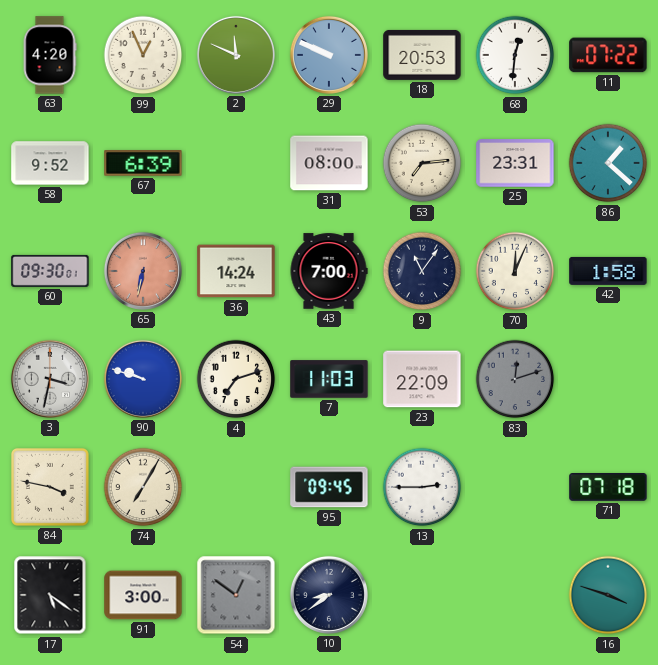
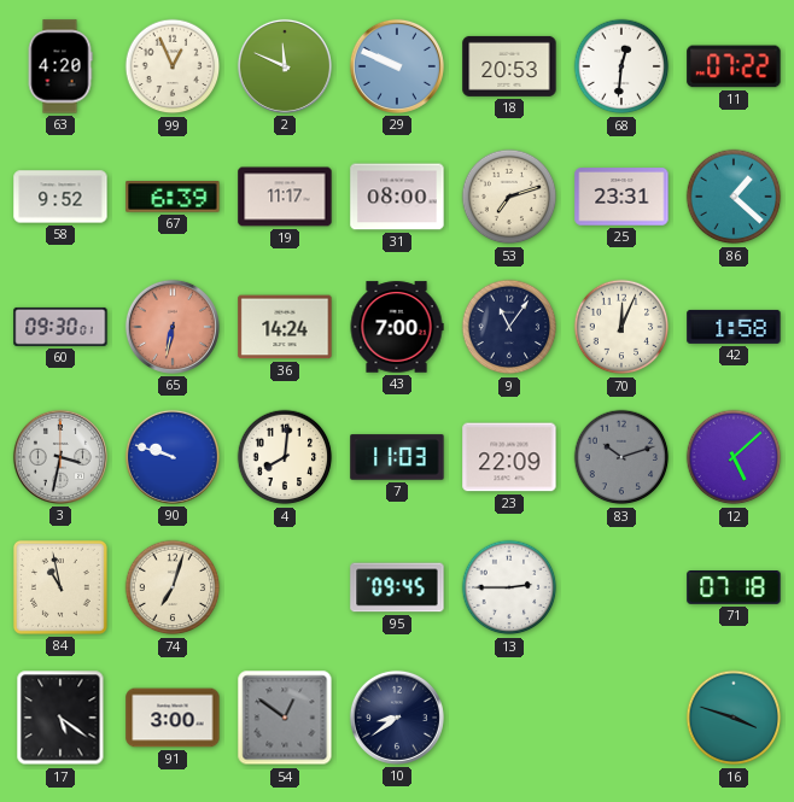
19: none -> 11:17 (285, 197)
53: 7:14 -> 7:12 (509, 197)
4: 7:12 -> 8:01 (285, 457)
83: 12:12 -> 10:12 (621, 457)
12: none -> 5:08 (734, 457)
84: 3:47 -> 10:58 (60, 587)
74: 7:05 -> 7:03 (173, 587)
